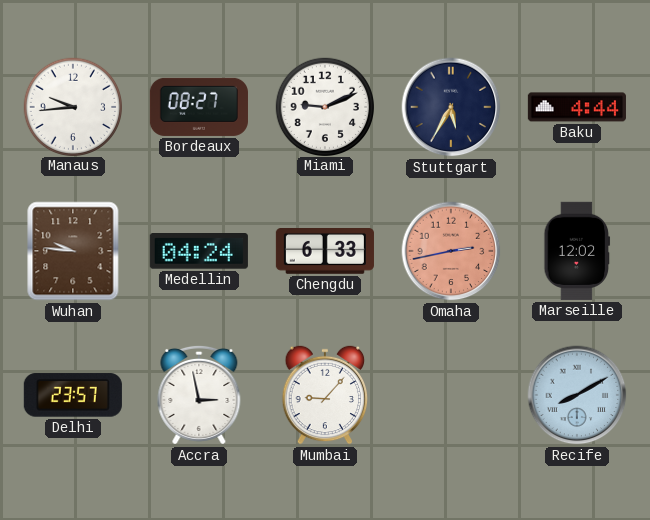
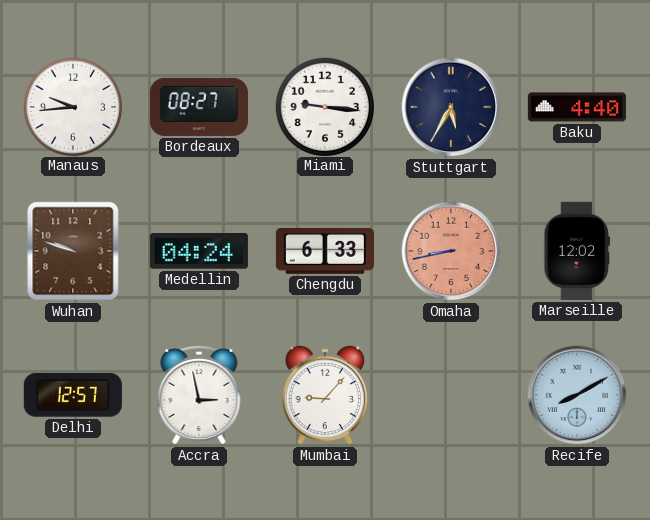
Miami: 9:11 -> 9:16 (324, 106)
Baku: 4:44 -> 4:40 (577, 107)
Wuhan: 9:46 -> 9:48 (73, 251)
Omaha: 2:43 -> 8:43 (451, 251)
Delhi: 23:57 -> 12:57 (73, 395)
